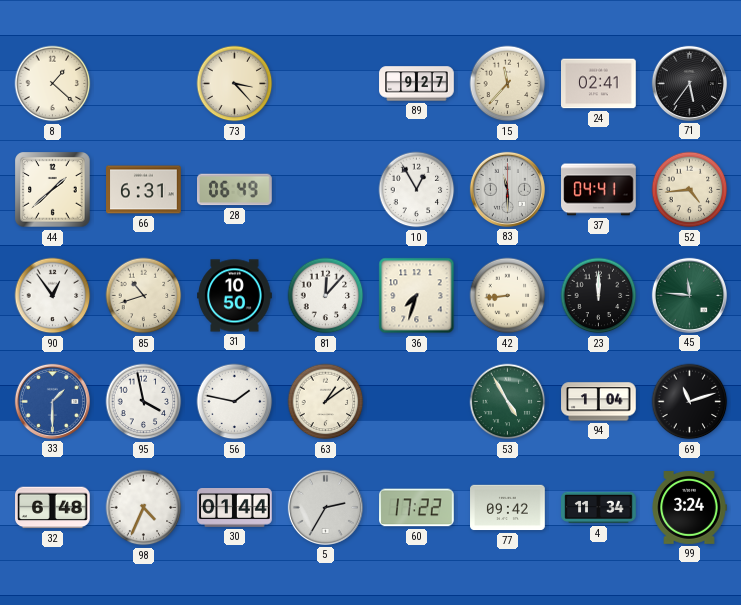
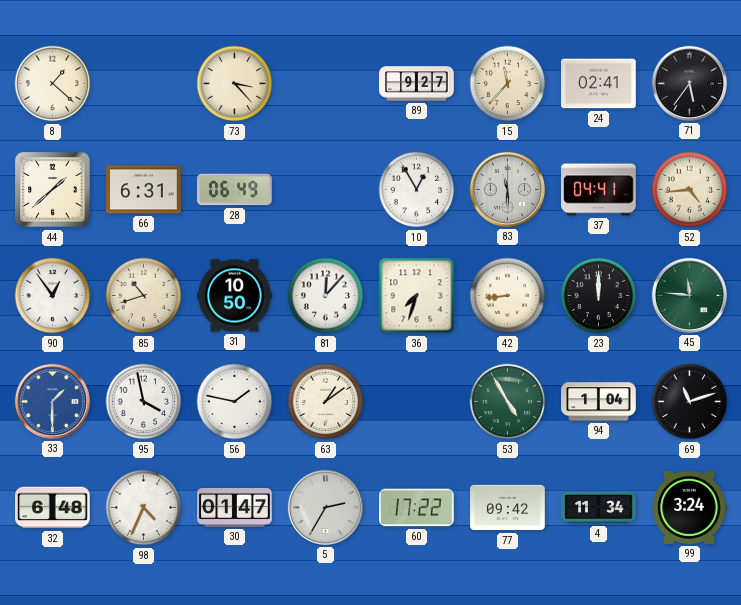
30: 01:44 -> 01:47 (235, 508)
